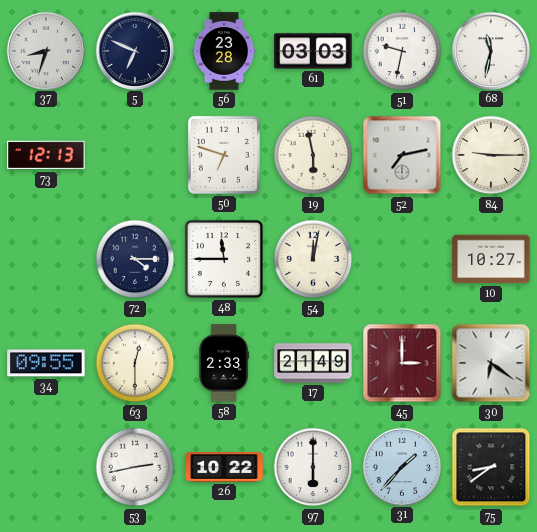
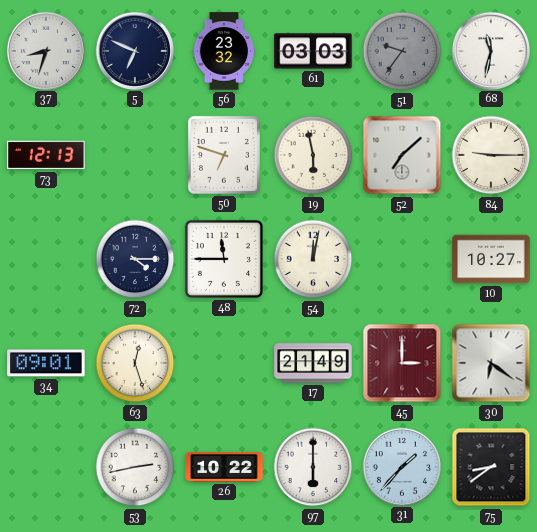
56: 23:28 -> 23:32 (224, 51)
51: 9:32 -> 9:36 (402, 51)
51 dial: white -> grey (402, 51)
52: 7:13 -> 7:08 (402, 155)
34: 09:55 -> 09:01 (46, 363)
63: 12:30 -> 12:27 (135, 363)
58: 2:33 -> none (224, 363)
